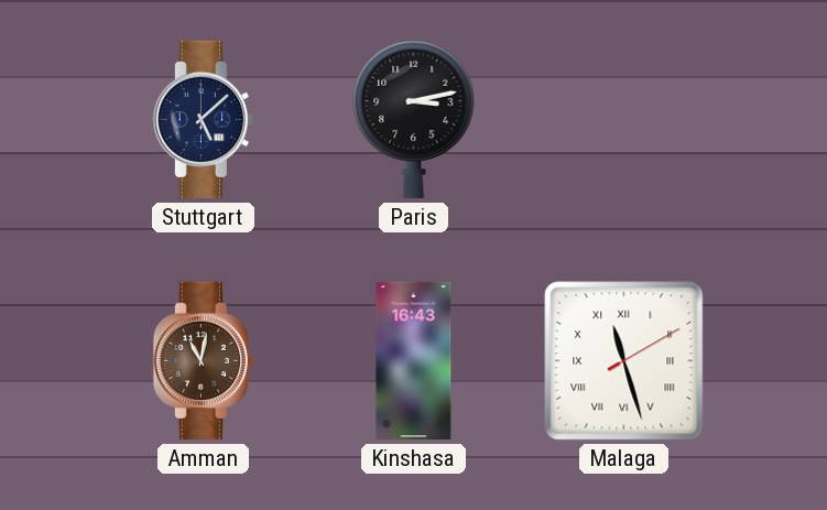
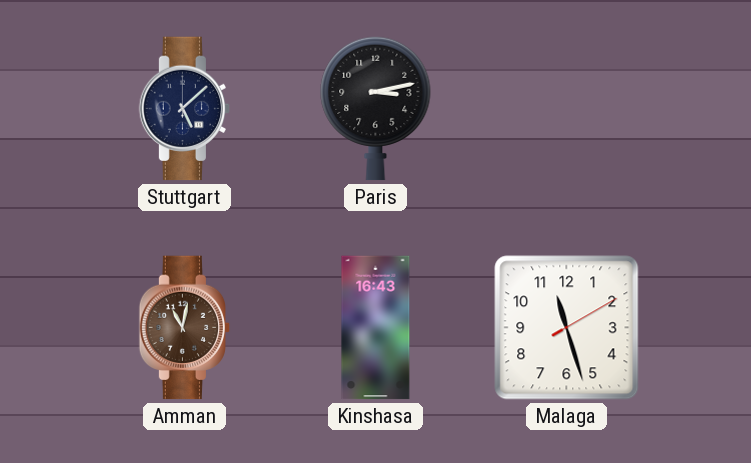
Malaga numerals: Roman -> Arabic (567, 328)
